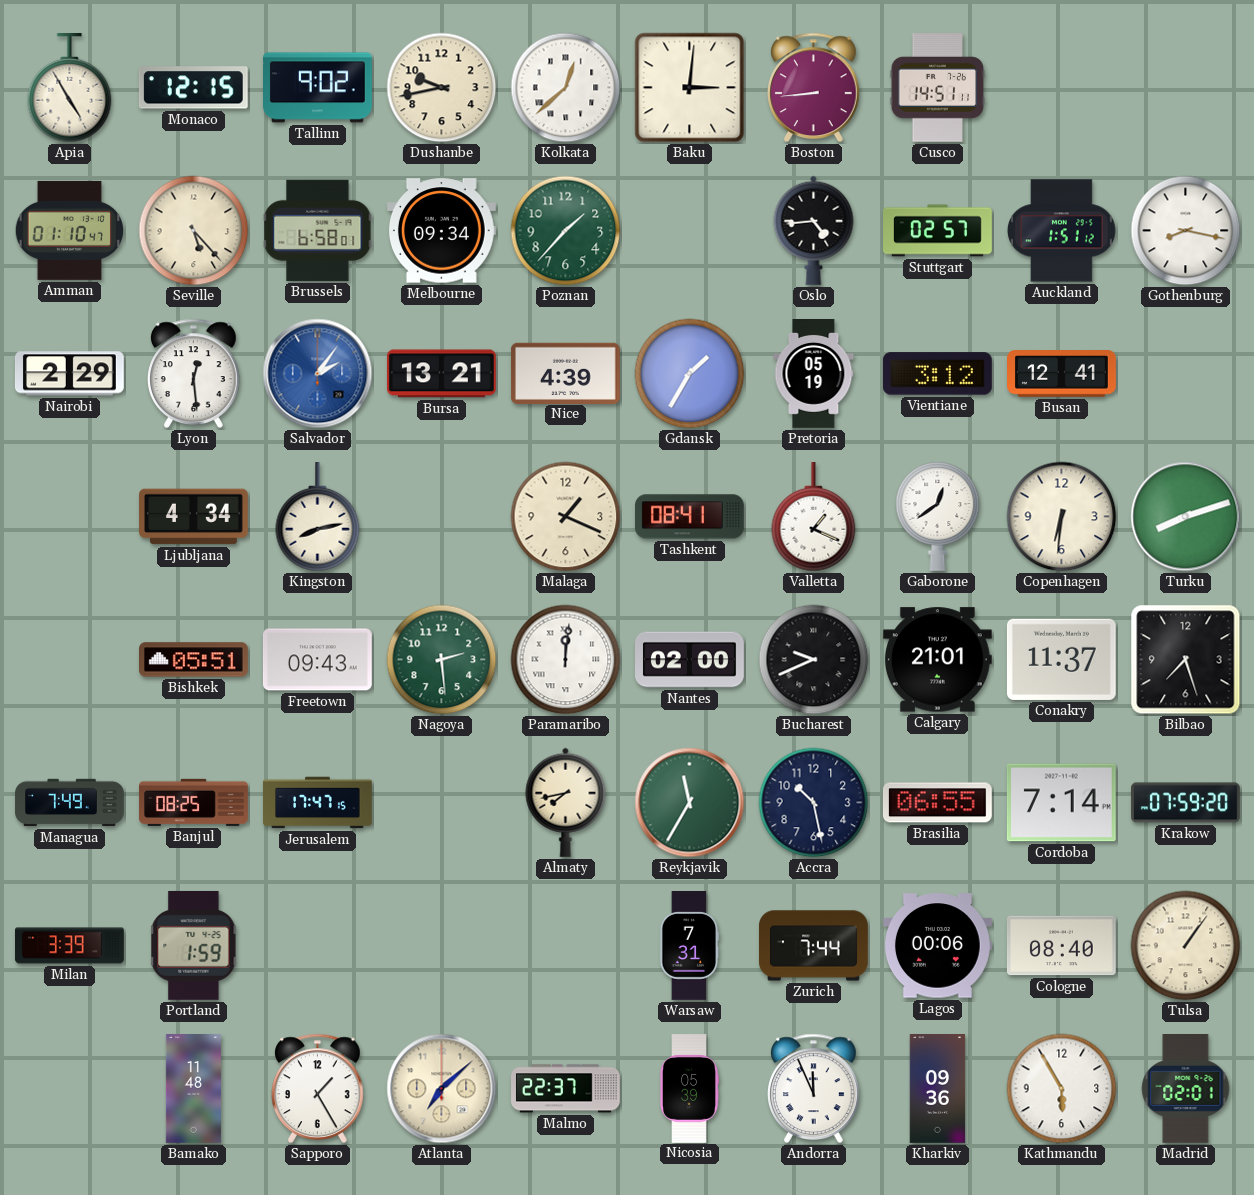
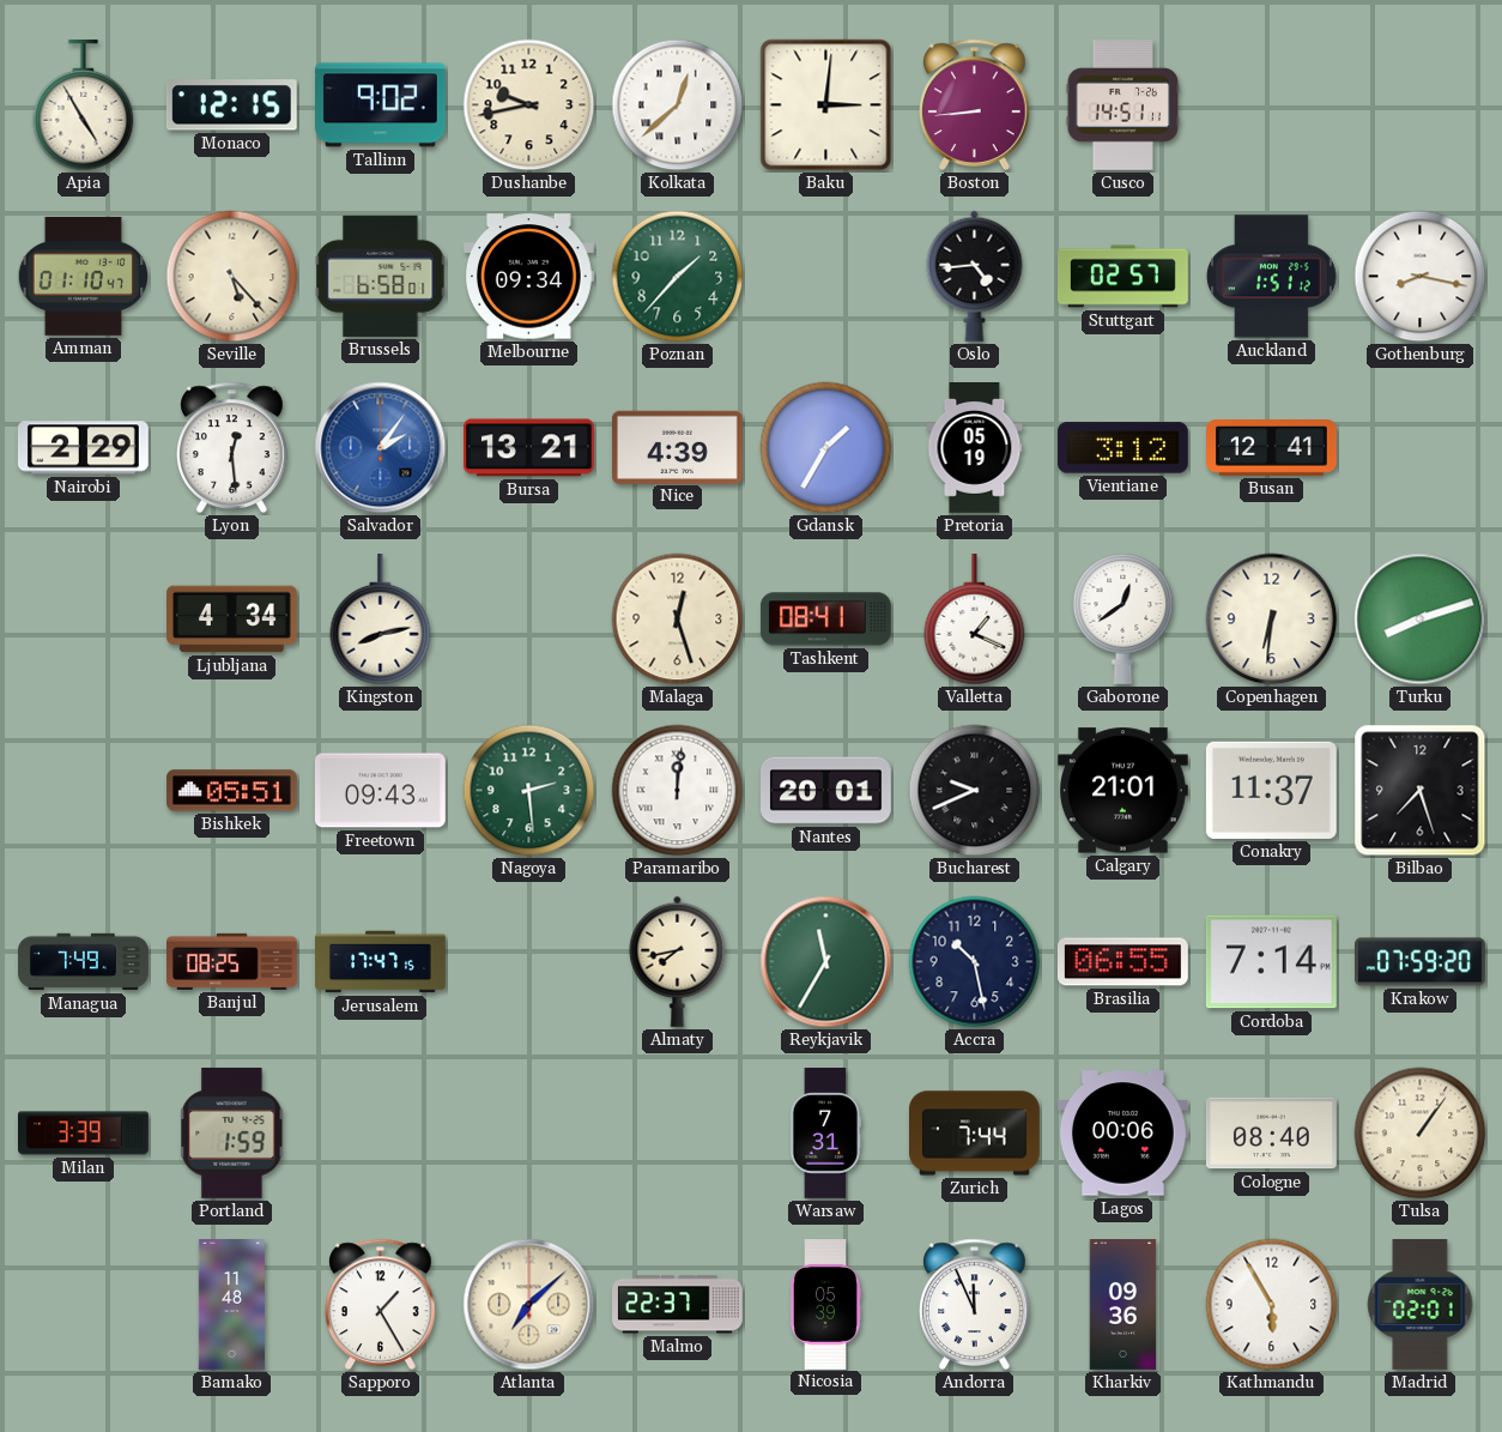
Malaga: 1:19 -> 12:27 (678, 620)
Nantes: 02:00 -> 20:01 (826, 791)
